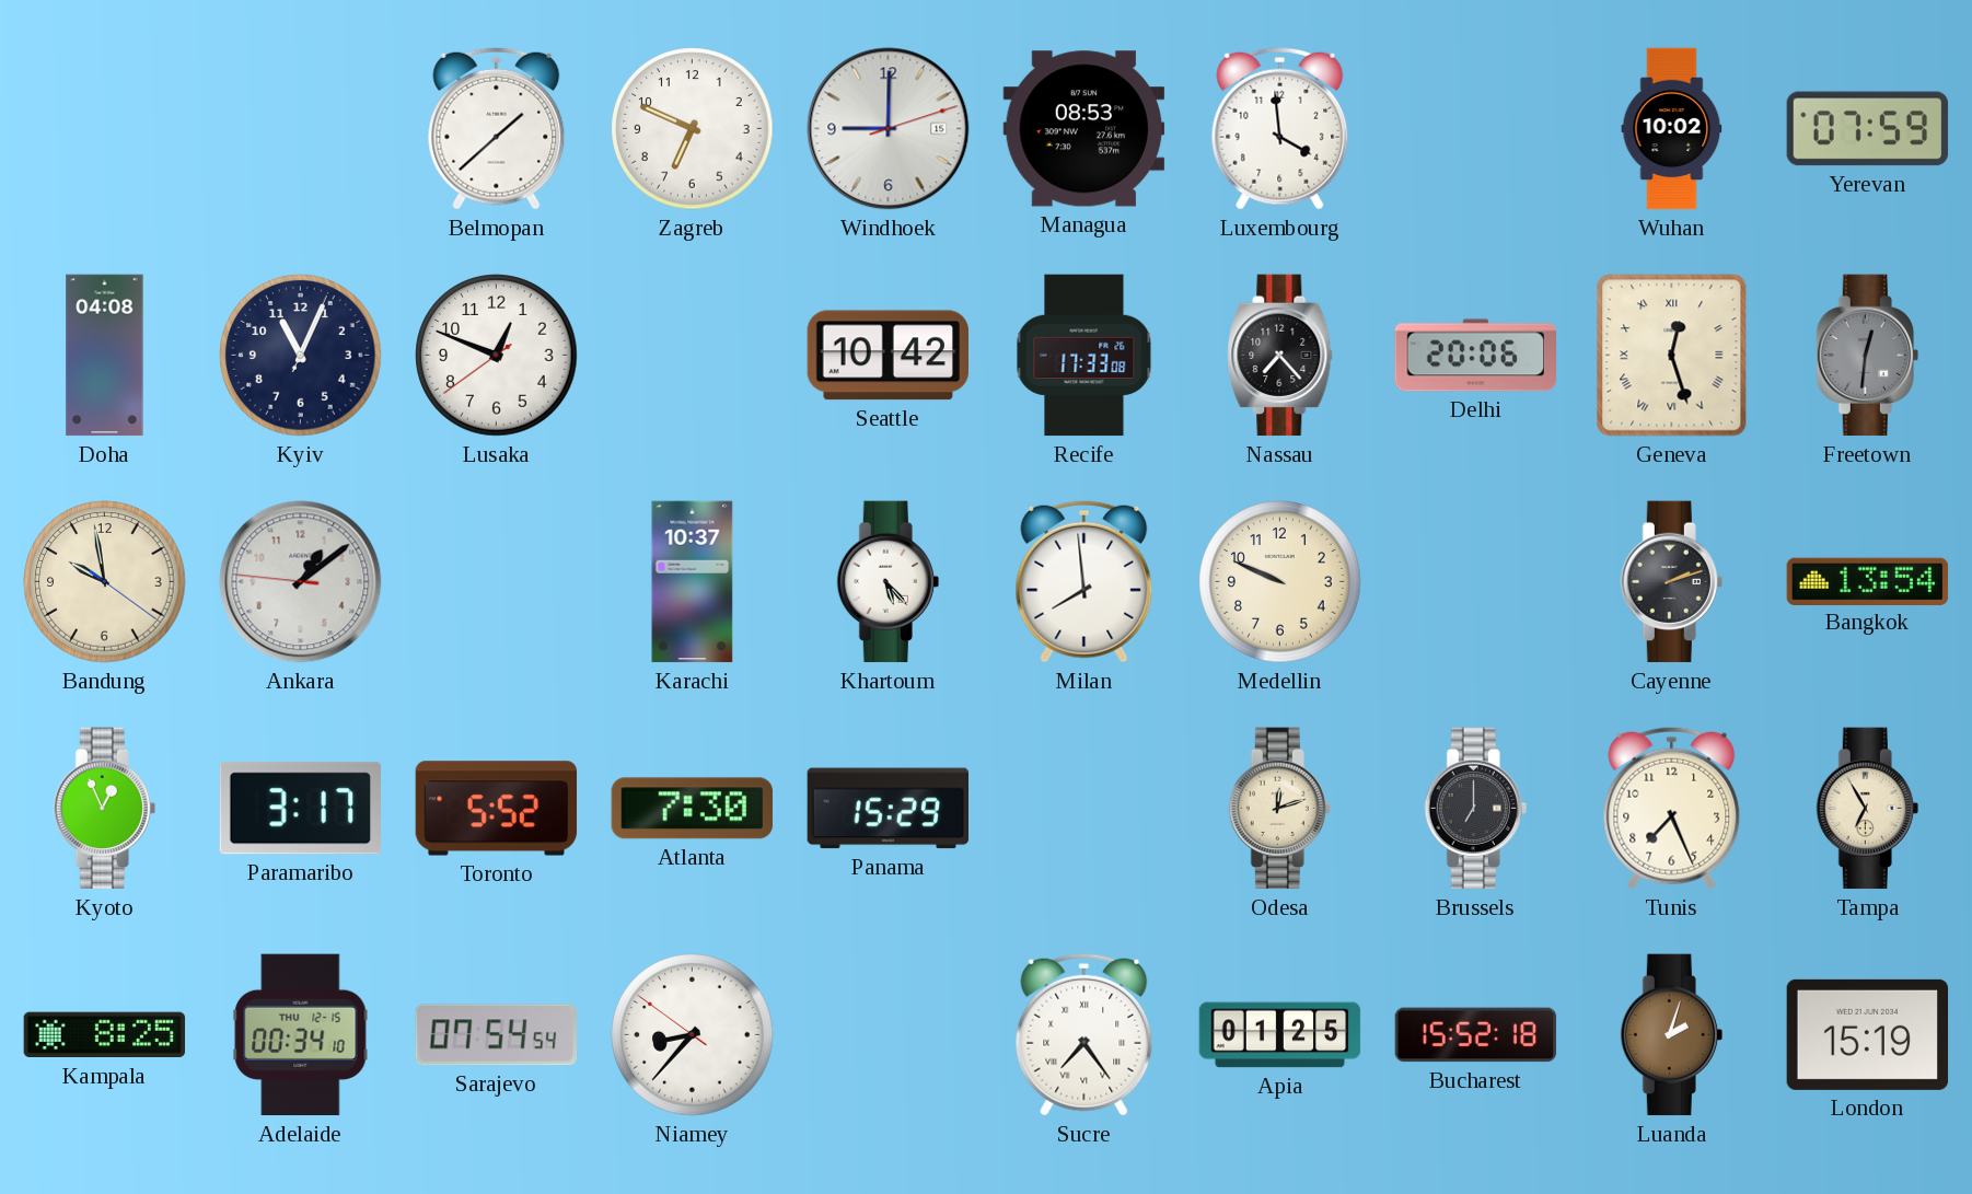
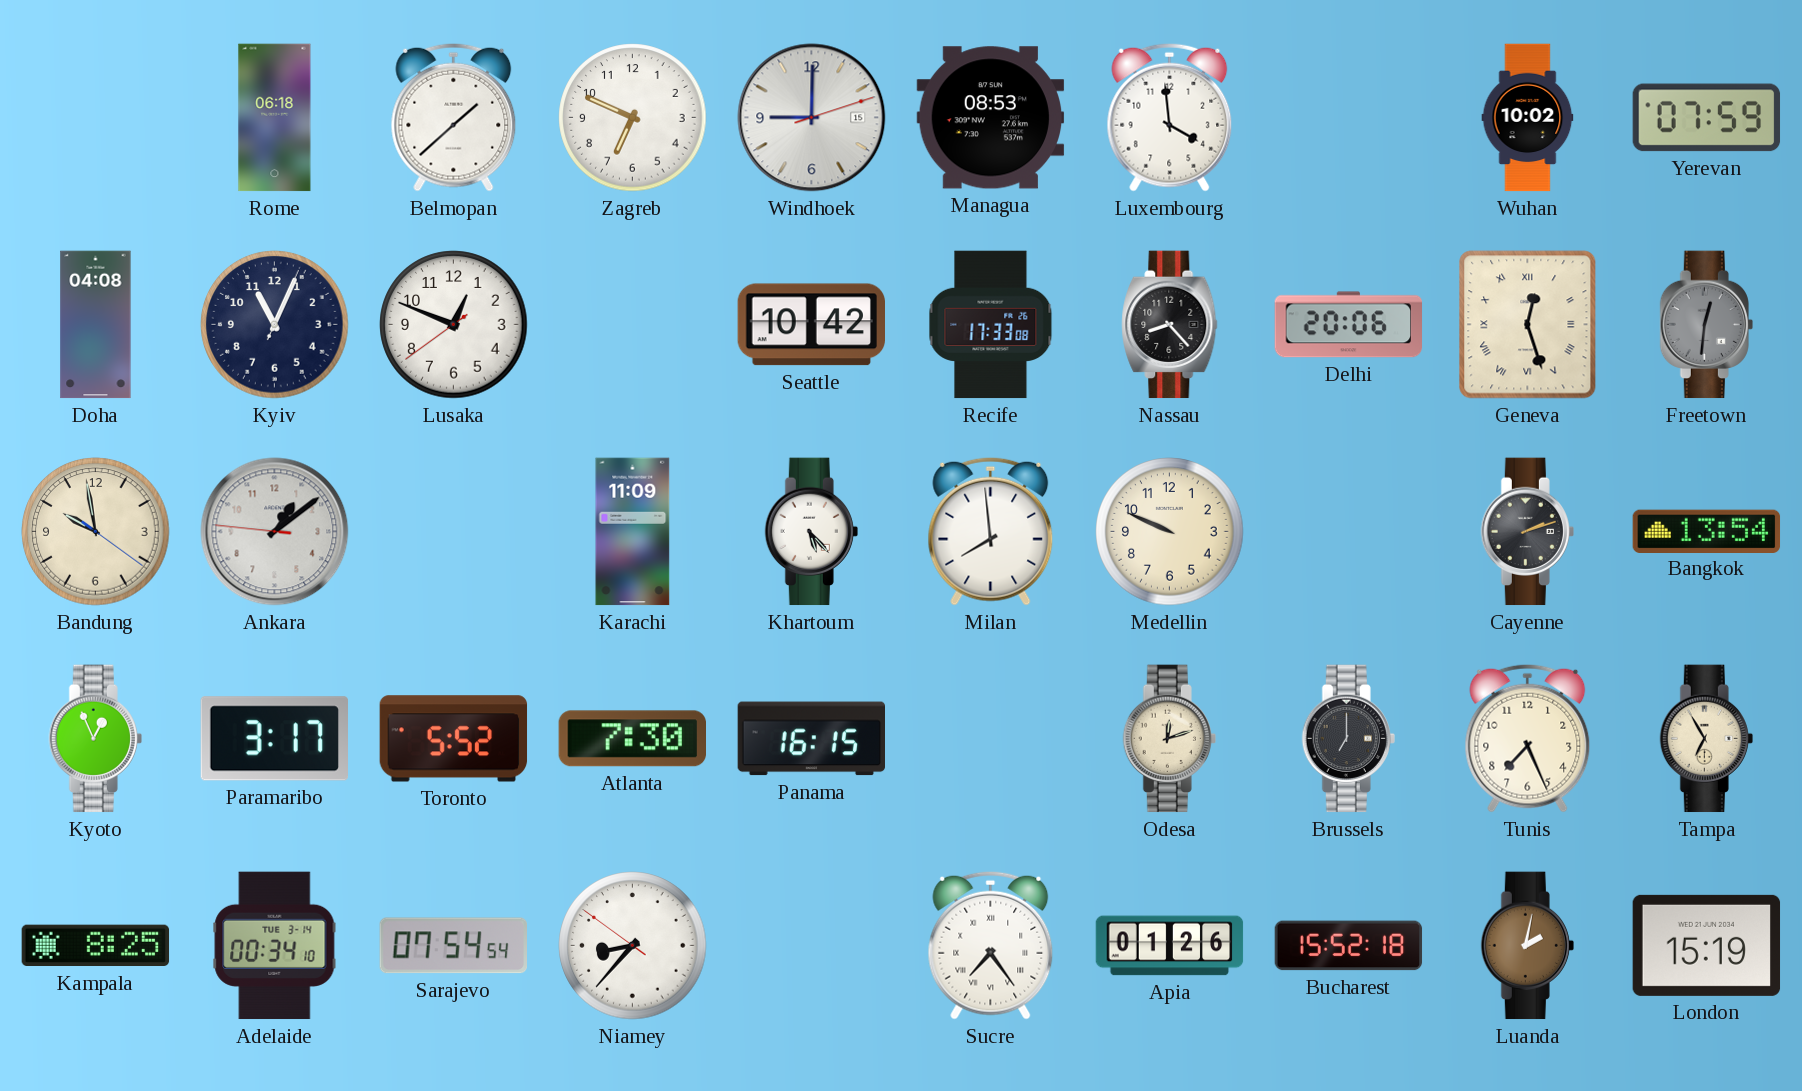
Rome: none -> 06:18 (275, 118)
Nassau: 7:23 -> 8:23 (1170, 325)
Karachi: 10:37 -> 11:09 (633, 532)
Panama: 15:29 -> 16:15 (812, 739)
Adelaide date: THU 12-15 -> TUE 3-14 (275, 946)
Apia: 01:25 -> 01:26 (1170, 946)
Luanda: 2:03 -> 2:02 (1527, 946)
